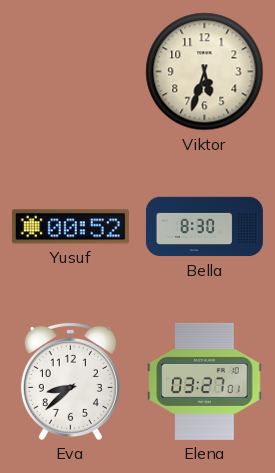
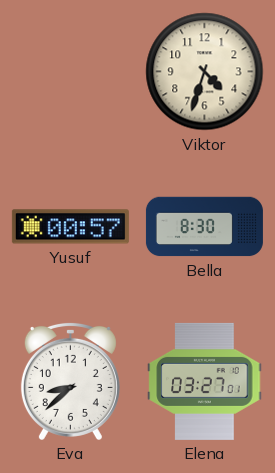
Viktor: 5:33 -> 4:33 (205, 72)
Yusuf: 00:52 -> 00:57 (70, 227)
